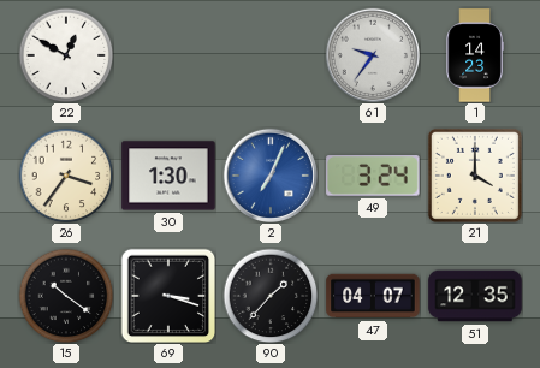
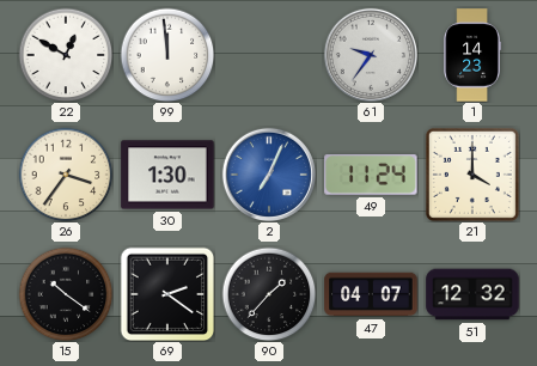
99: none -> 11:59 (167, 55)
49: 3:24 -> 11:24 (371, 176)
69: 3:18 -> 2:21 (167, 294)
51: 12:35 -> 12:32 (472, 294)
